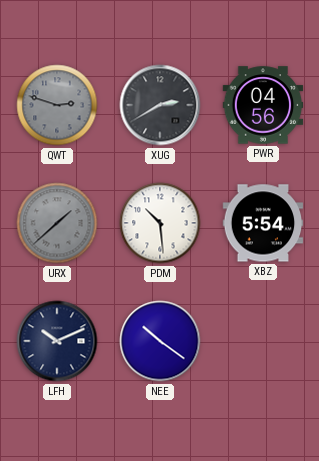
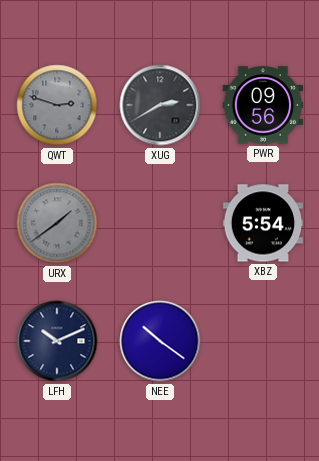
PWR: 04:56 -> 09:56 (263, 105)
URX: 1:38 -> 1:39 (57, 223)
PDM: 10:29 -> none (160, 223)
